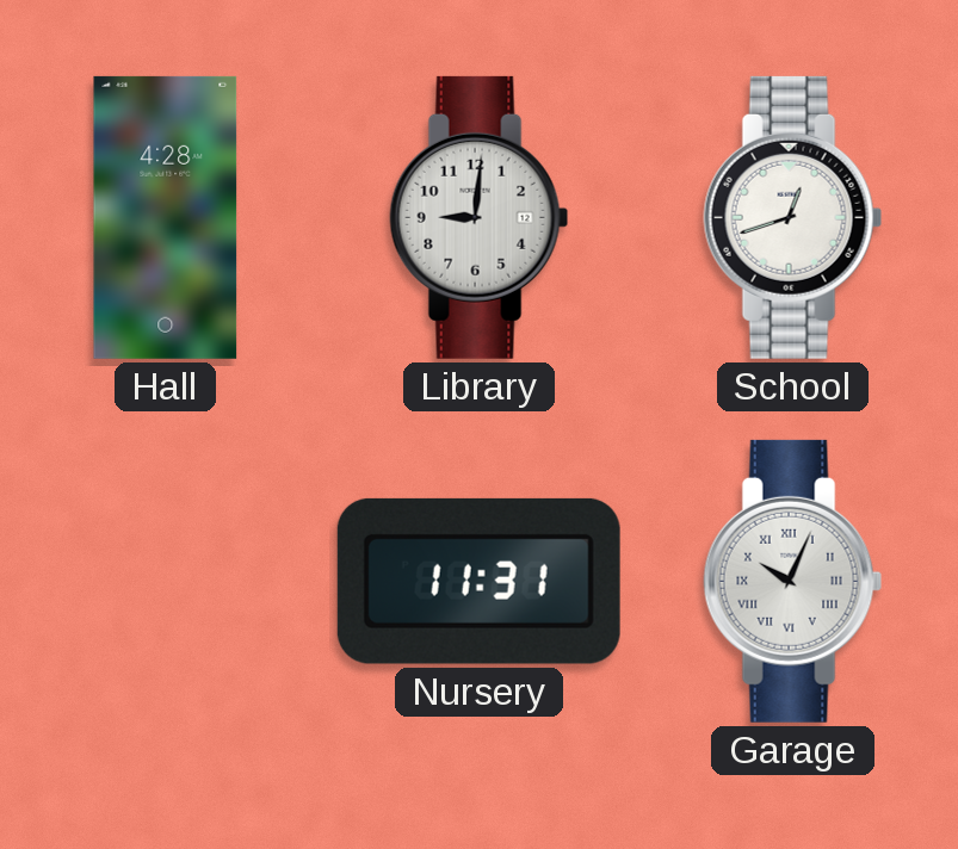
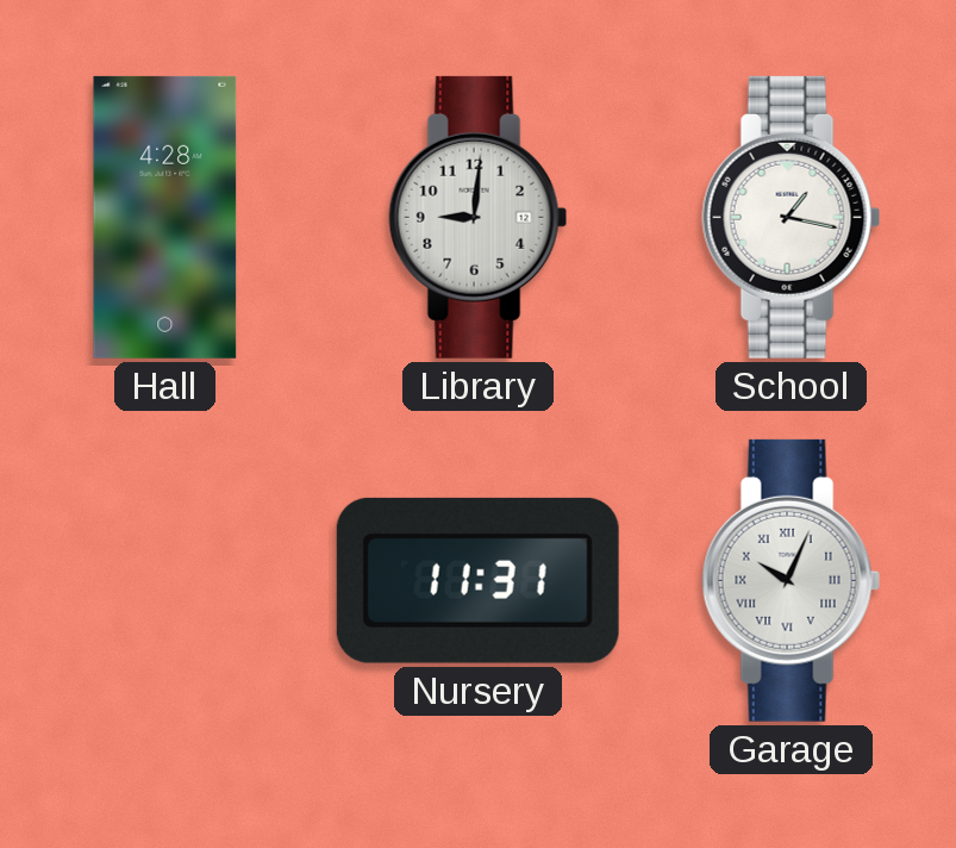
School: 12:42 -> 1:17 (792, 217)
